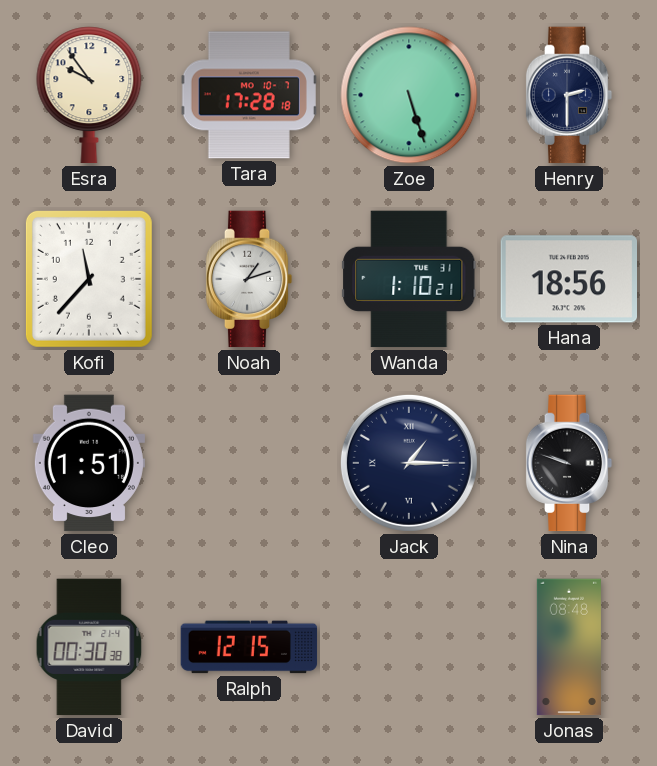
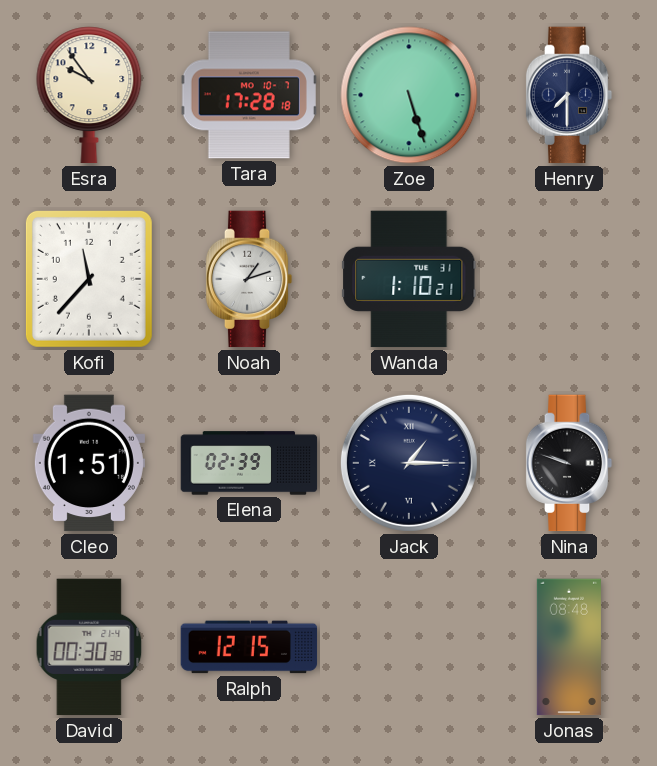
Henry: 2:30 -> 7:30 (569, 95)
Hana: 18:56 -> none (568, 279)
Elena: none -> 02:39 (249, 463)
